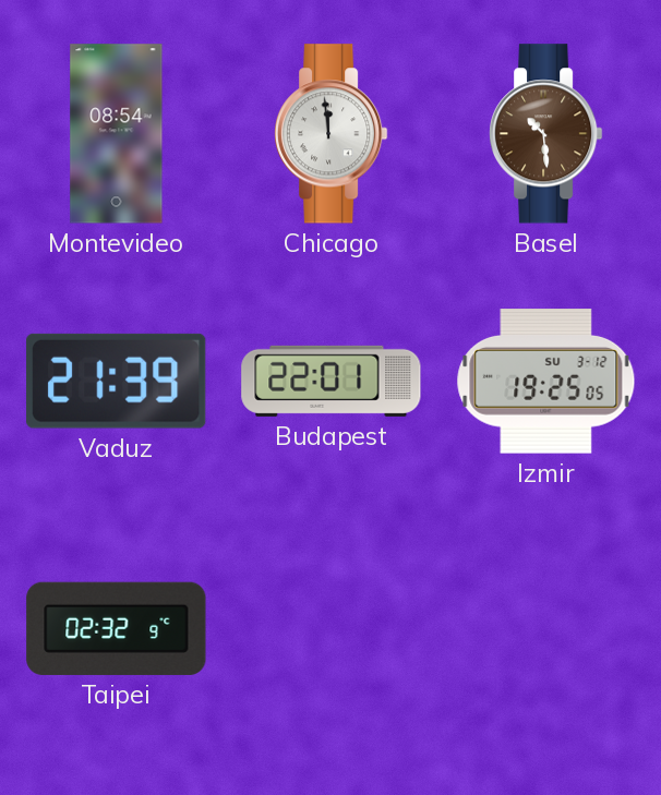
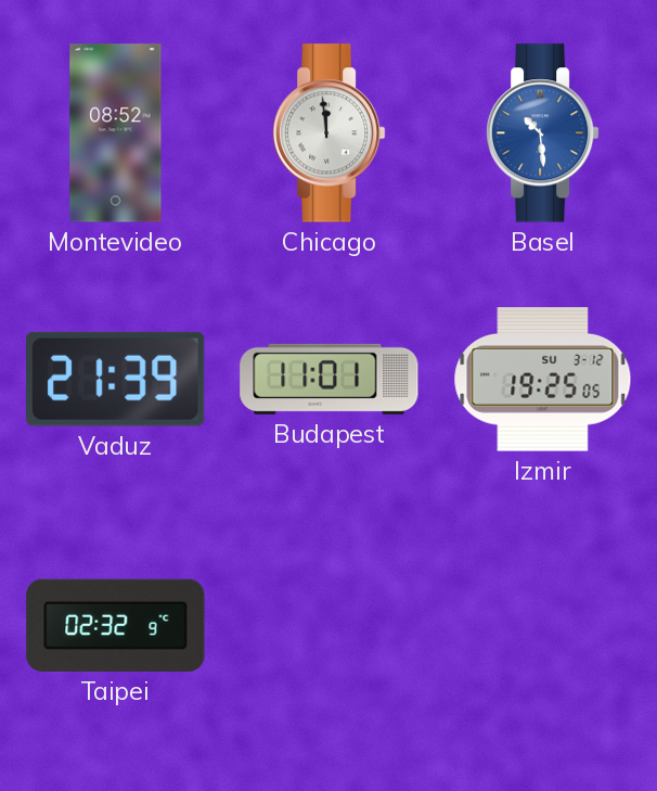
Montevideo: 08:54 -> 08:52 (116, 133)
Basel dial: brown -> blue (543, 133)
Budapest: 22:01 -> 11:01 (330, 379)
